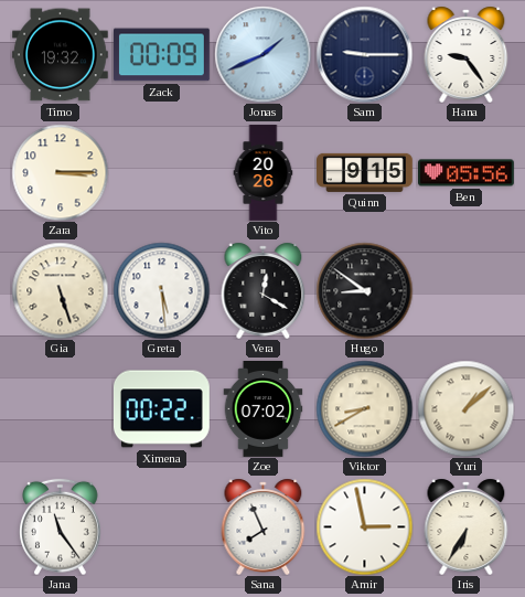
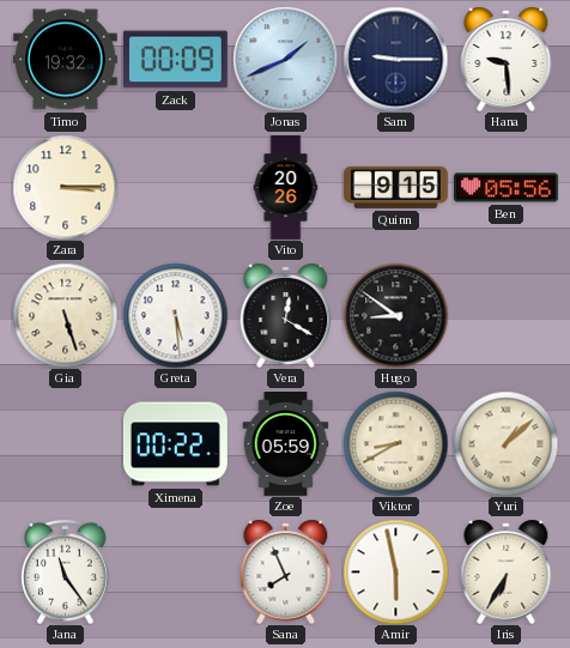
Hana: 9:24 -> 9:29 (507, 59)
Zoe: 07:02 -> 05:59 (286, 444)
Amir: 2:58 -> 5:58 (395, 571)
